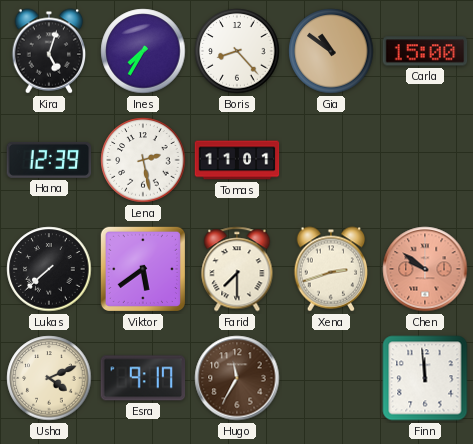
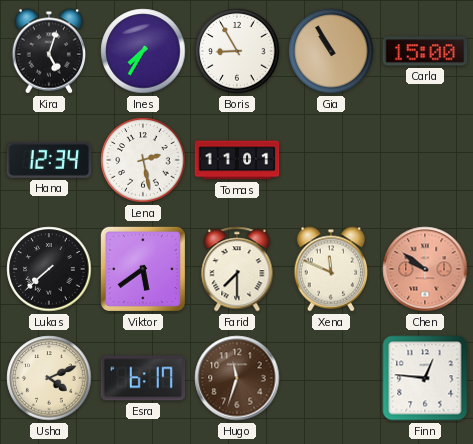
Boris: 8:23 -> 8:55 (237, 51)
Gia: 10:51 -> 10:55 (331, 51)
Hana: 12:39 -> 12:34 (49, 160)
Xena: 2:42 -> 11:49 (331, 269)
Esra: 9:17 -> 6:17 (143, 378)
Hugo: 11:35 -> 11:33 (237, 378)
Finn: 11:59 -> 12:46 (425, 378)
